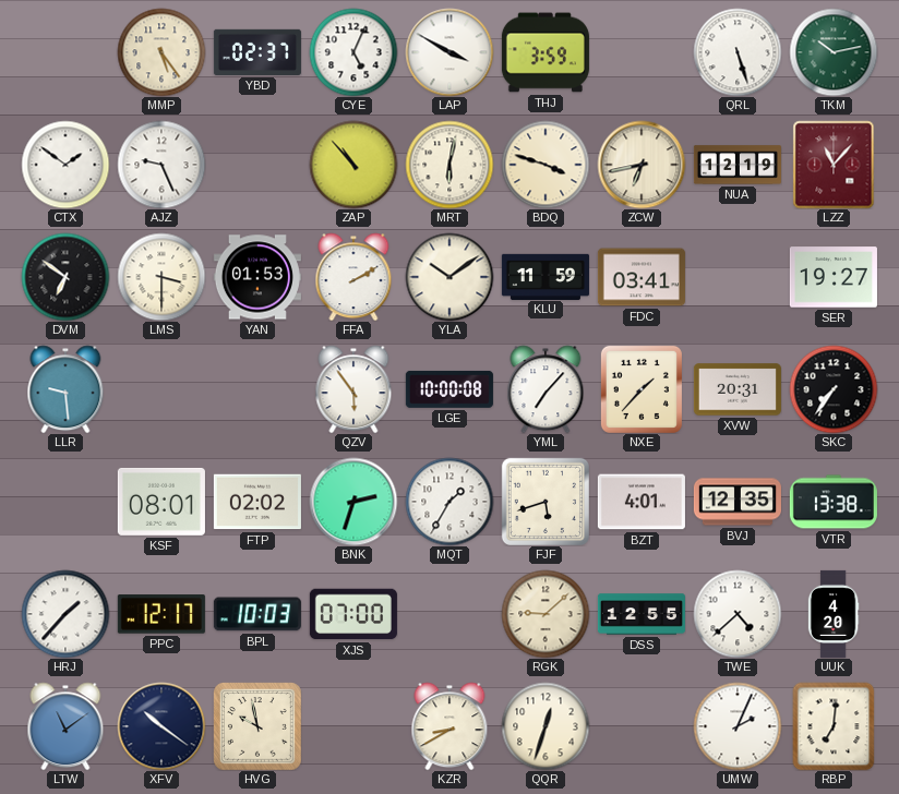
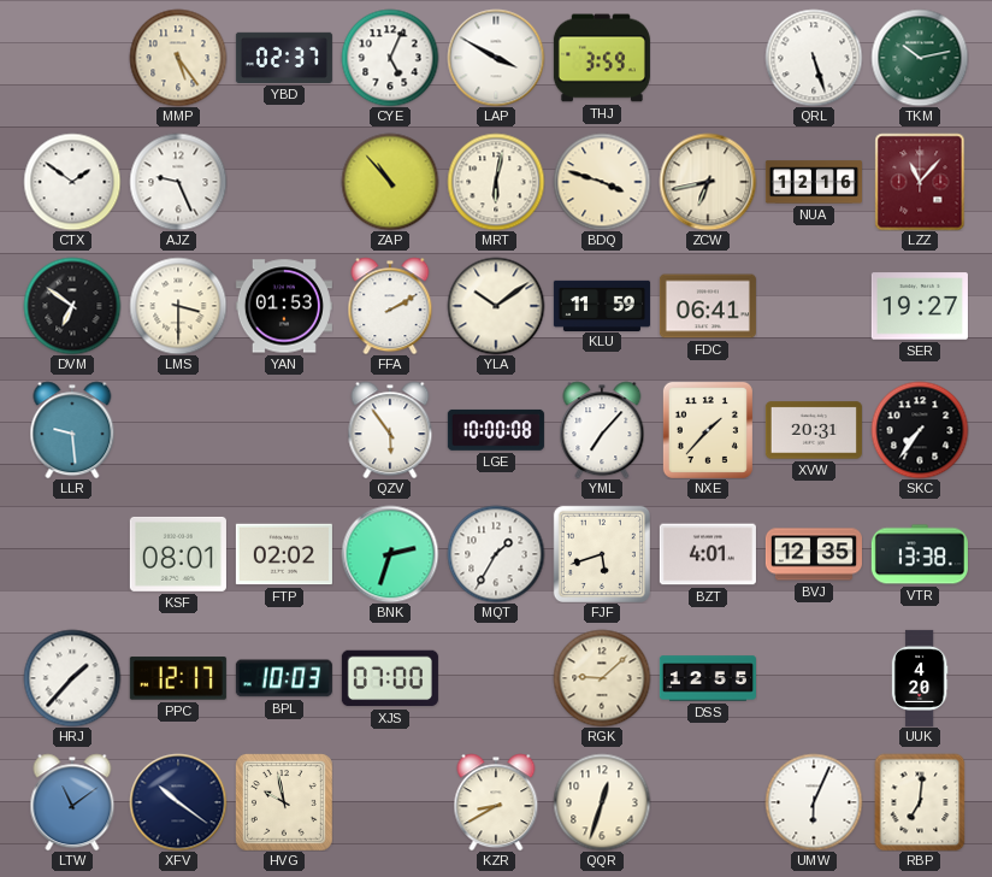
NUA: 12:19 -> 12:16 (814, 182)
FDC: 03:41 -> 06:41 (708, 306)
TWE: 4:38 -> none (738, 614)
UMW: 2:04 -> 6:04 (814, 802)
